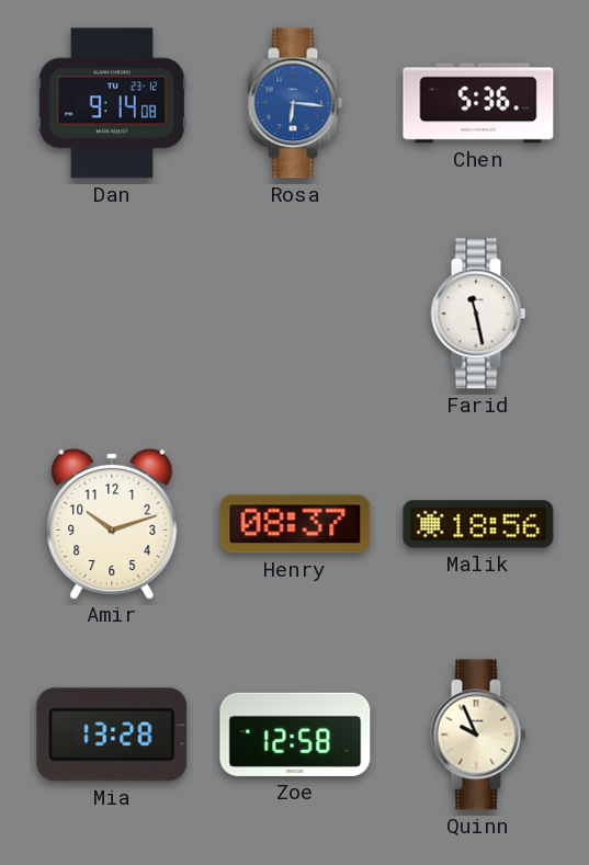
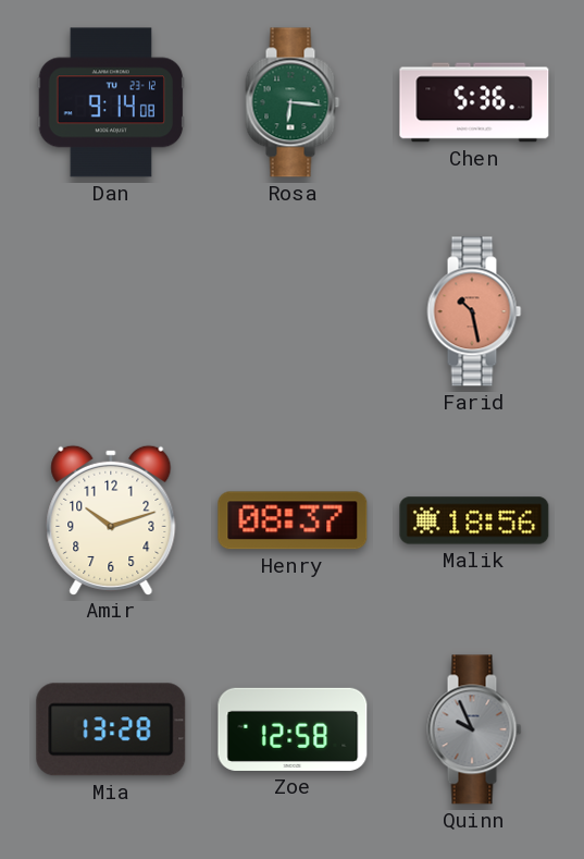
Rosa dial: blue -> green (293, 102)
Farid: 11:28 -> 10:28 (474, 311)
Farid dial: white -> salmon (474, 311)
Quinn dial: cream -> grey (474, 729)
